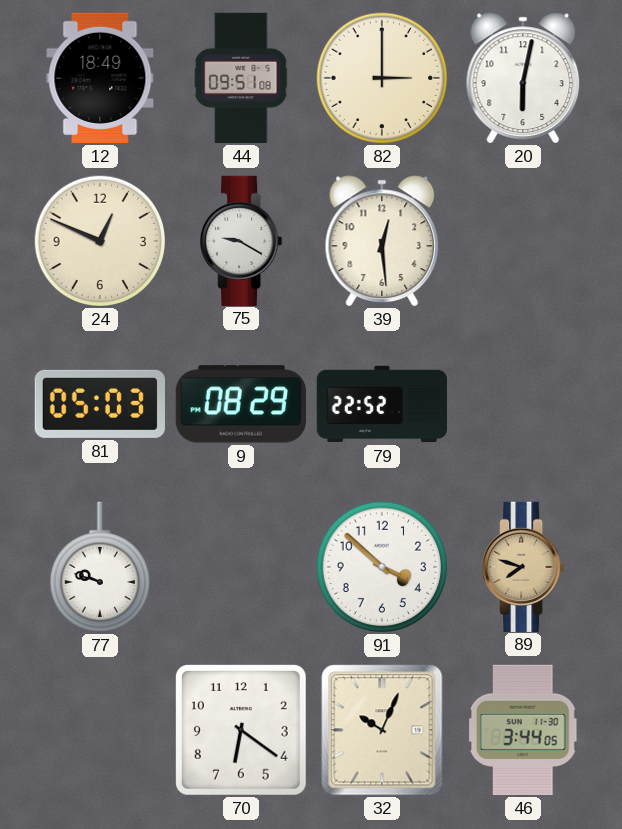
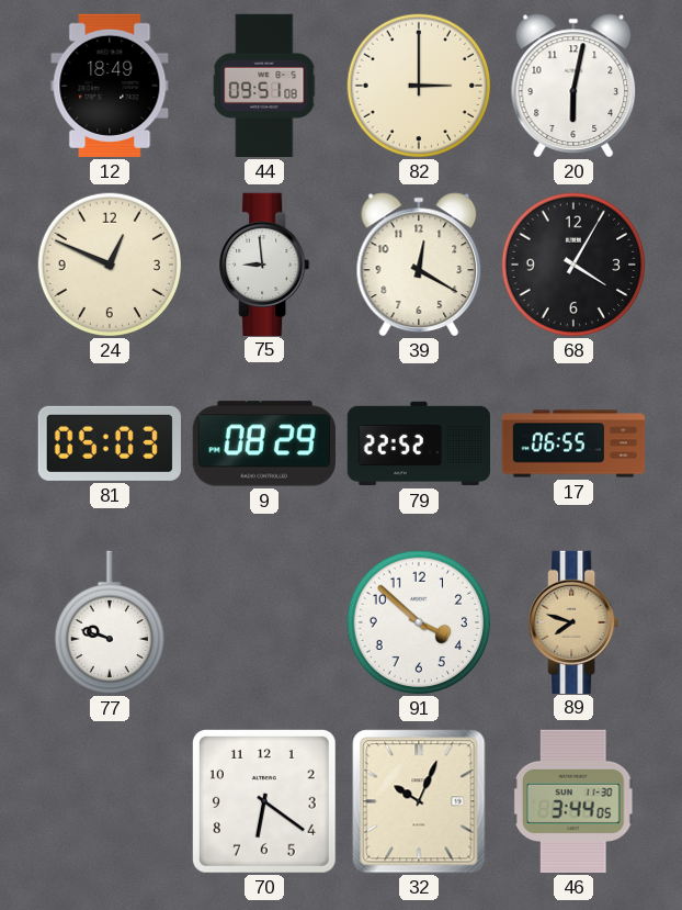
75: 9:20 -> 8:59 (265, 263)
39: 12:29 -> 12:20 (419, 265)
68: none -> 4:05 (573, 265)
17: none -> 06:55 (573, 443)
